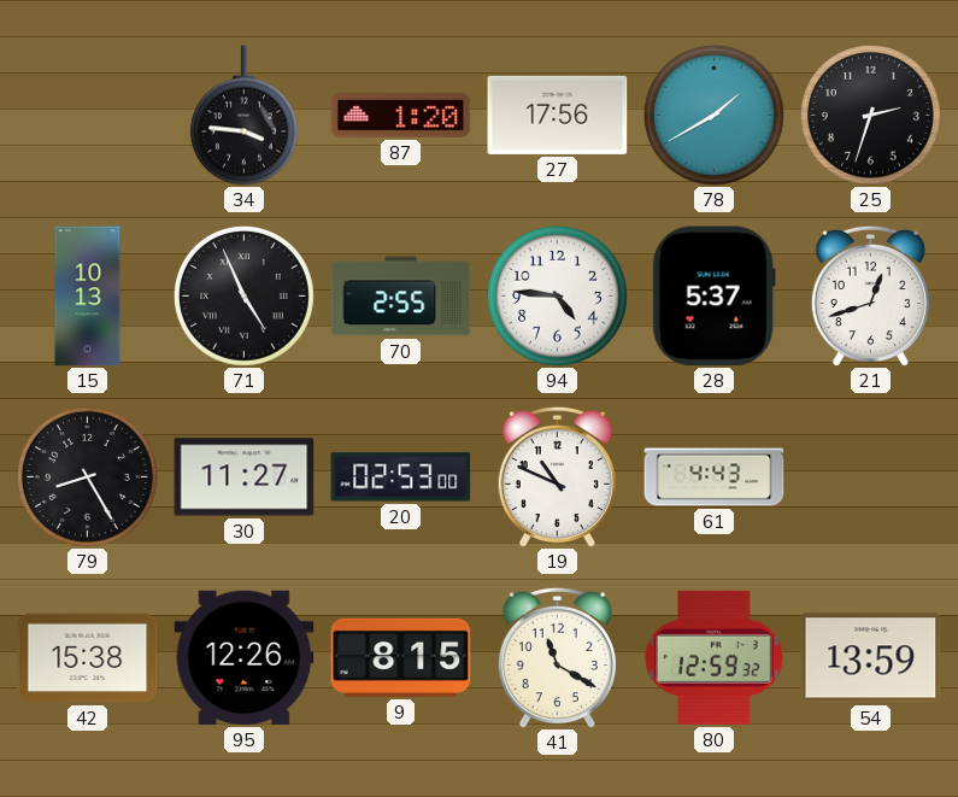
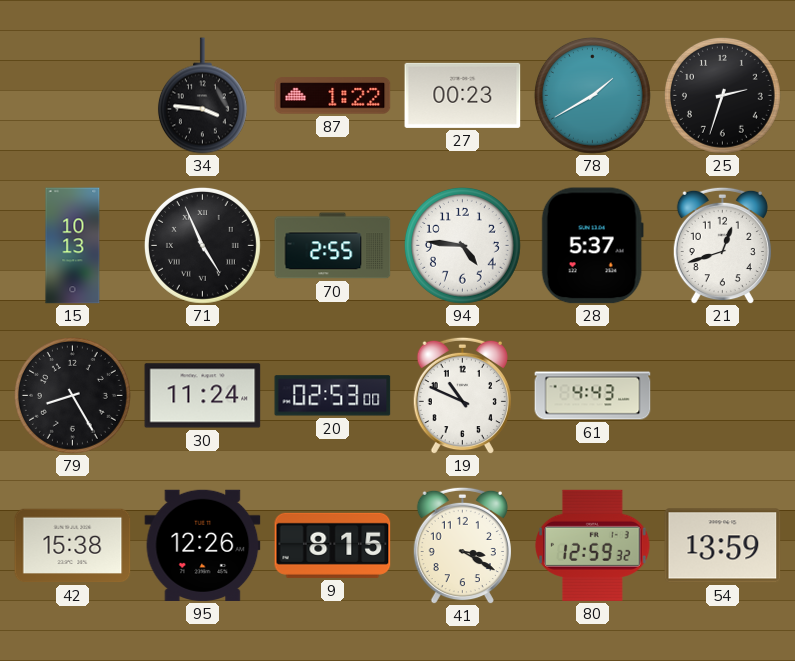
87: 1:20 -> 1:22 (333, 96)
27: 17:56 -> 00:23 (463, 95)
30: 11:27 -> 11:24 (203, 396)
41: 11:20 -> 3:20 (462, 545)
